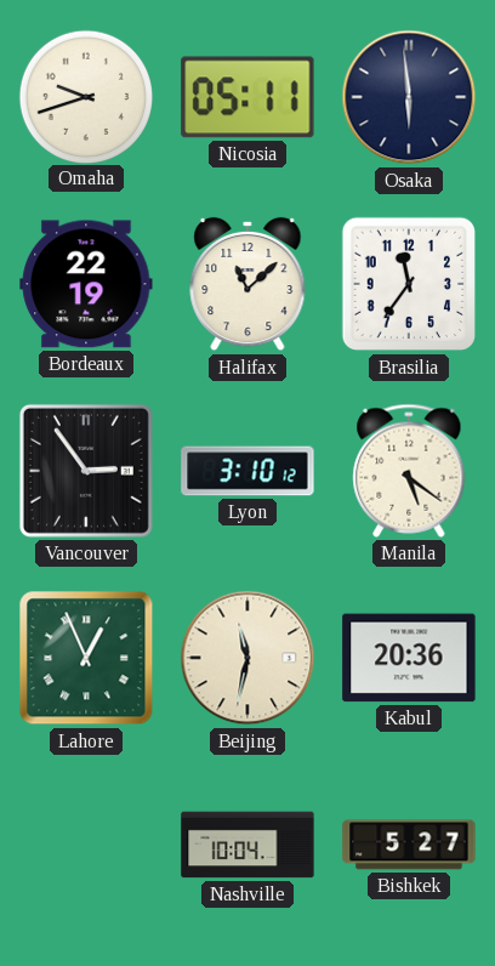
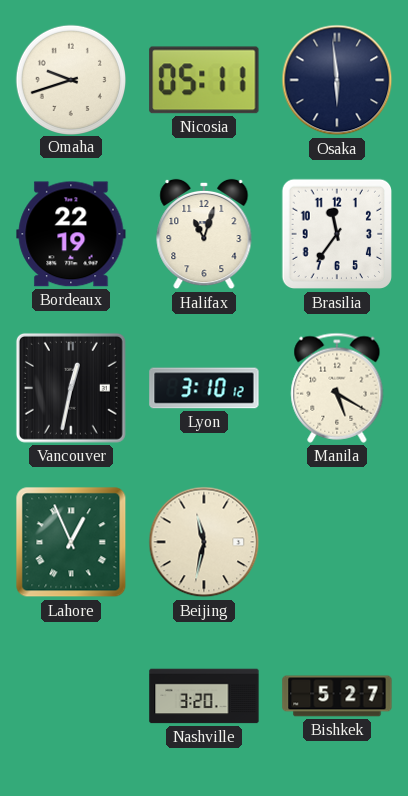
Halifax: 11:08 -> 11:03 (204, 234)
Vancouver: 2:54 -> 12:32 (71, 388)
Manila: 5:21 -> 5:20 (337, 388)
Kabul: 20:36 -> none (409, 658)
Nashville: 10:04 -> 3:20 (204, 696)
